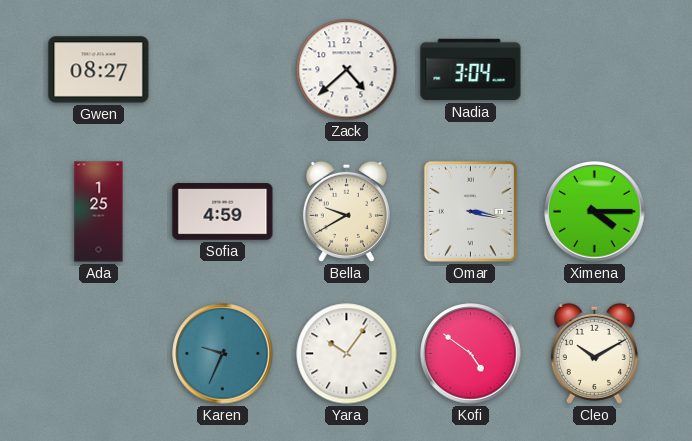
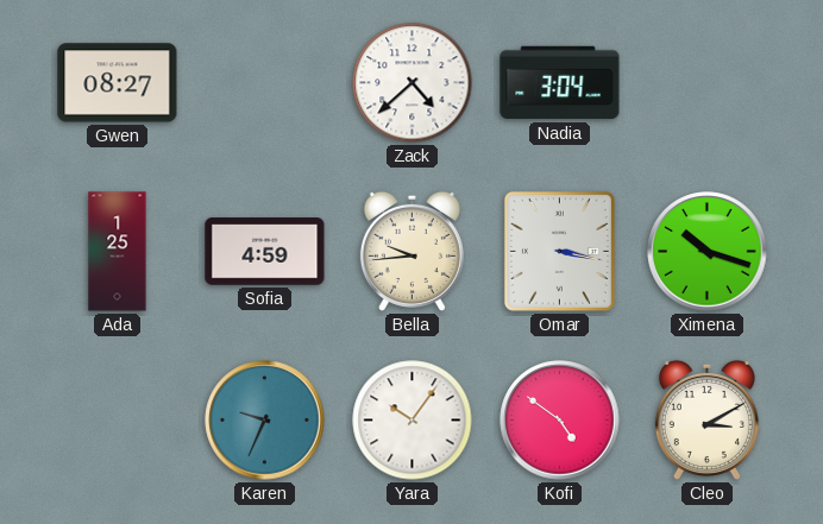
Bella: 9:40 -> 9:44 (411, 251)
Ximena: 4:15 -> 10:18 (708, 252)
Cleo: 10:10 -> 3:10 (706, 419)
